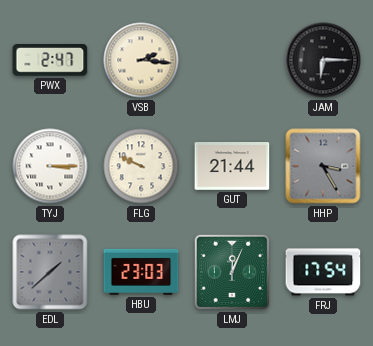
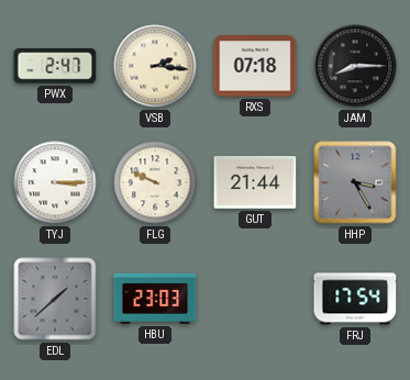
RXS: none -> 07:18 (255, 66)
JAM: 6:15 -> 8:15 (355, 66)
LMJ: 12:04 -> none (232, 272)
